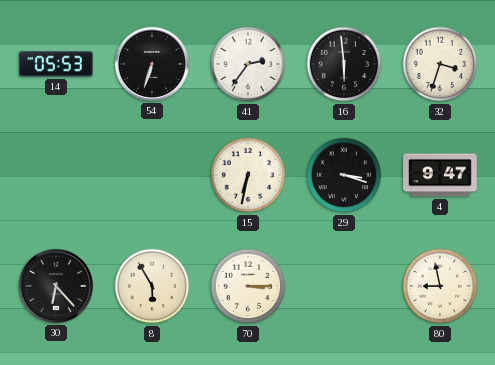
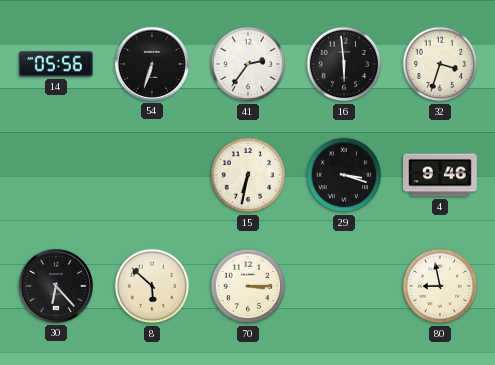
14: 05:53 -> 05:56 (56, 64)
4: 9:47 -> 9:46 (440, 175)
8: 5:55 -> 5:52 (152, 286)
